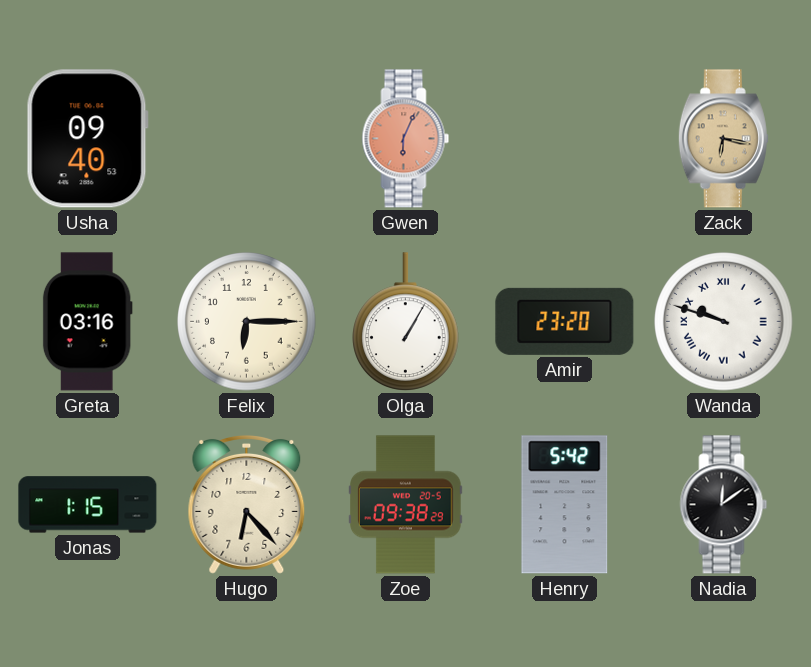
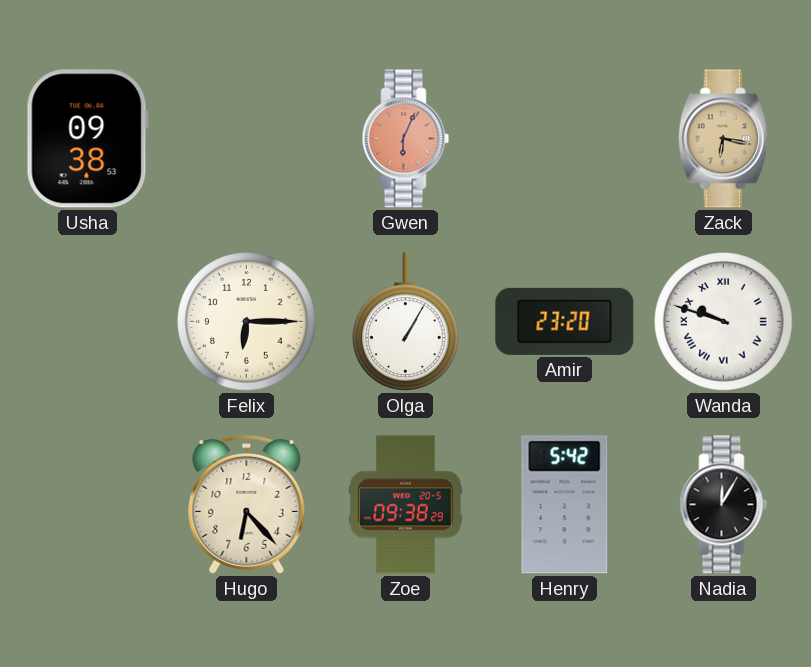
Usha: 09:40 -> 09:38 (87, 139)
Greta: 03:16 -> none (87, 322)
Jonas: 1:15 -> none (88, 505)
Nadia: 12:09 -> 12:05 (724, 505)
